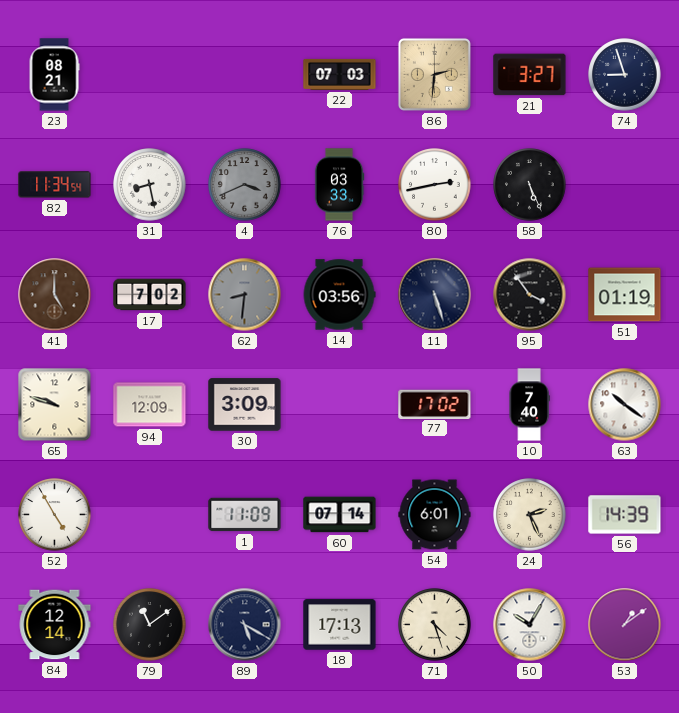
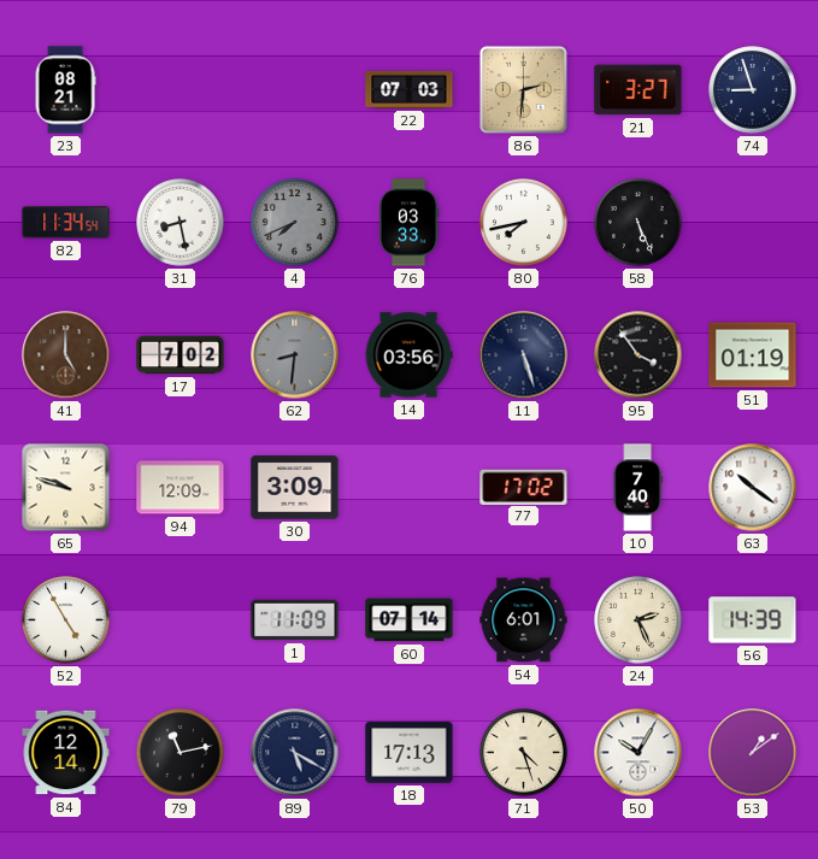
4: 3:41 -> 7:41 (295, 223)
80: 2:43 -> 7:43 (524, 223)
79: 11:09 -> 11:13 (181, 753)
